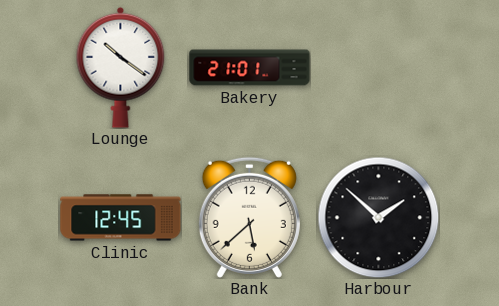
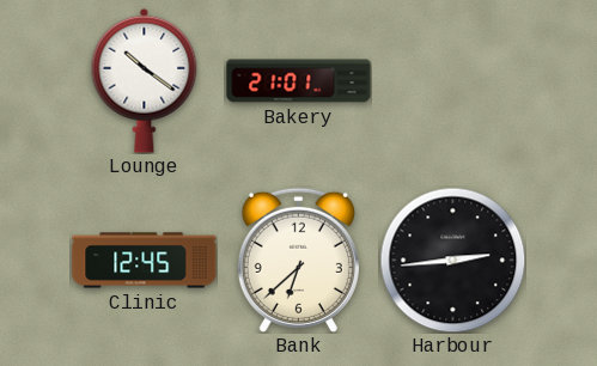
Bank: 5:38 -> 6:38 (298, 260)
Harbour: 1:52 -> 2:44 (452, 260)
